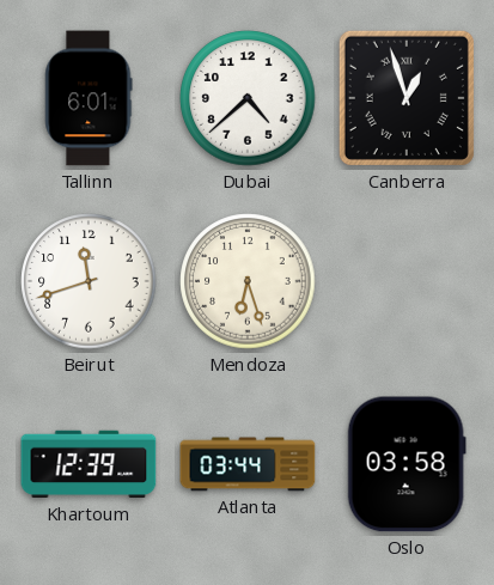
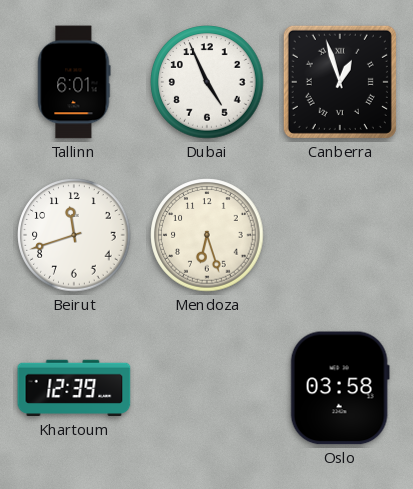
Dubai: 4:38 -> 4:56 (207, 82)
Atlanta: 03:44 -> none (248, 464)
